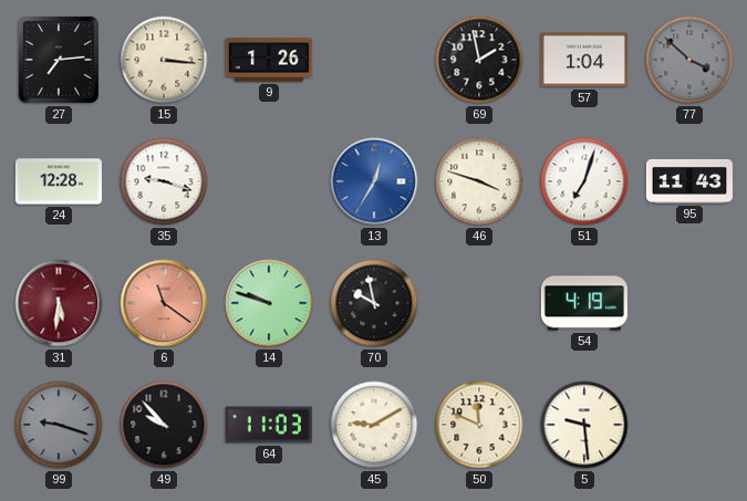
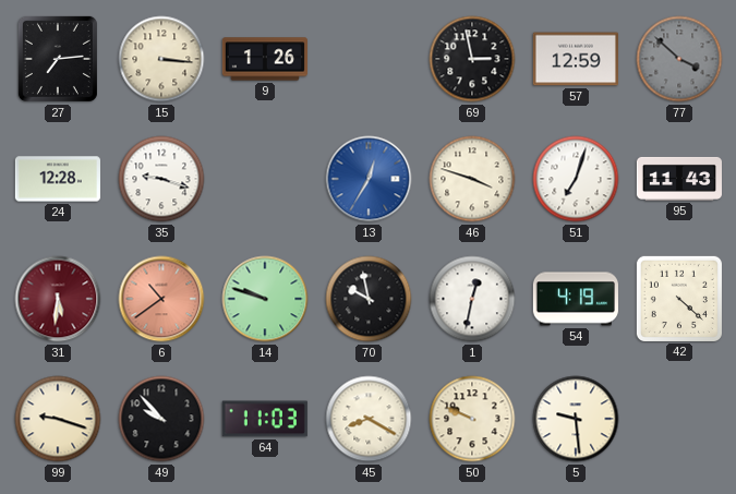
69: 1:58 -> 2:58 (472, 59)
57: 1:04 -> 12:59 (576, 59)
6: 11:21 -> 10:39 (161, 299)
1: none -> 12:32 (472, 299)
42: none -> 4:22 (679, 299)
99 dial: grey -> cream (58, 419)
45: 9:10 -> 8:20 (369, 419)
50: 11:49 -> 9:49 (472, 419)
